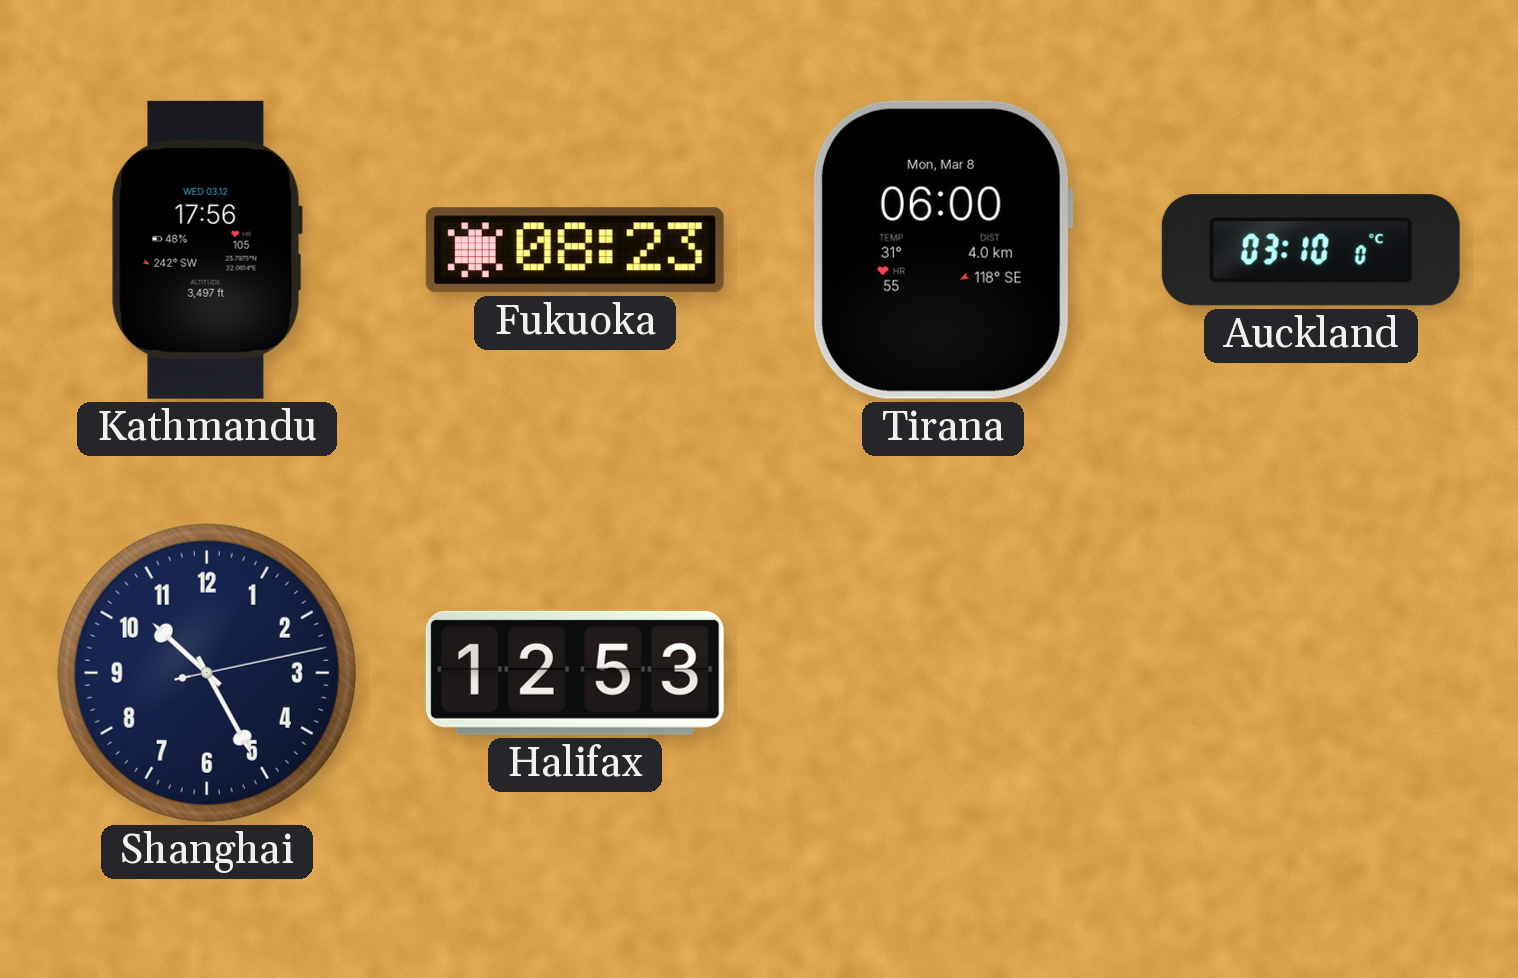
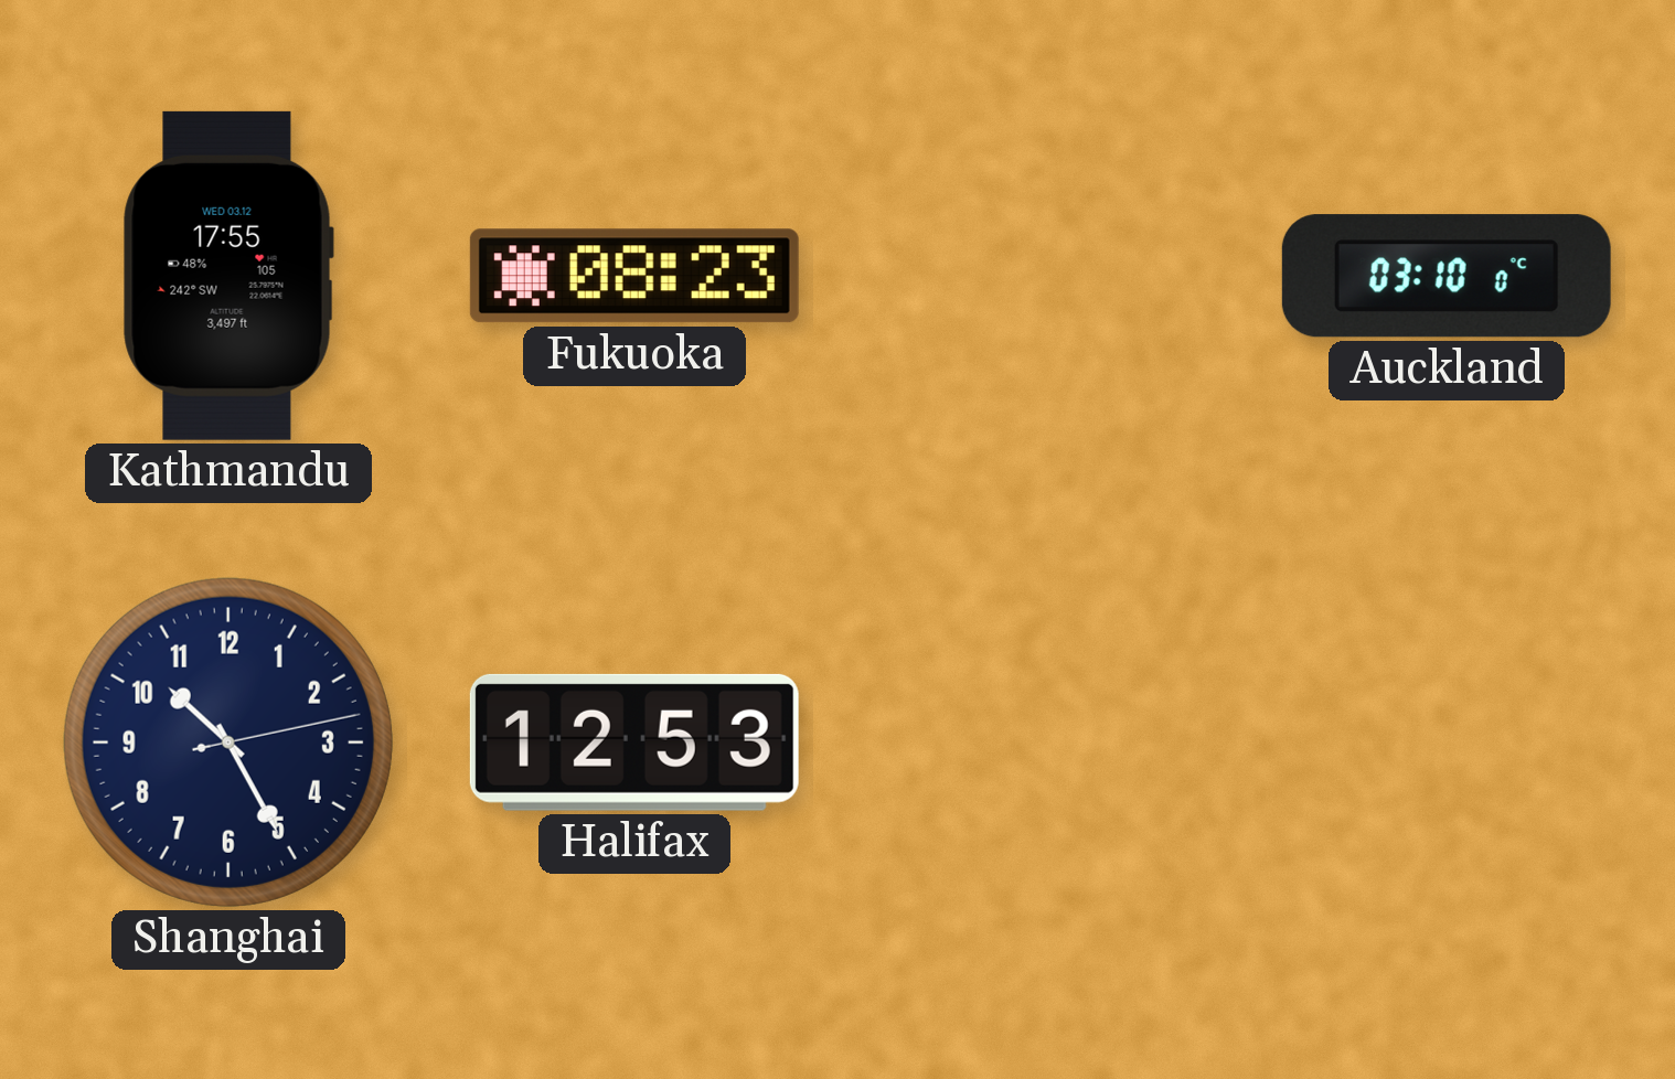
Kathmandu: 17:56 -> 17:55 (228, 276)
Tirana: 06:00 -> none (942, 250)
